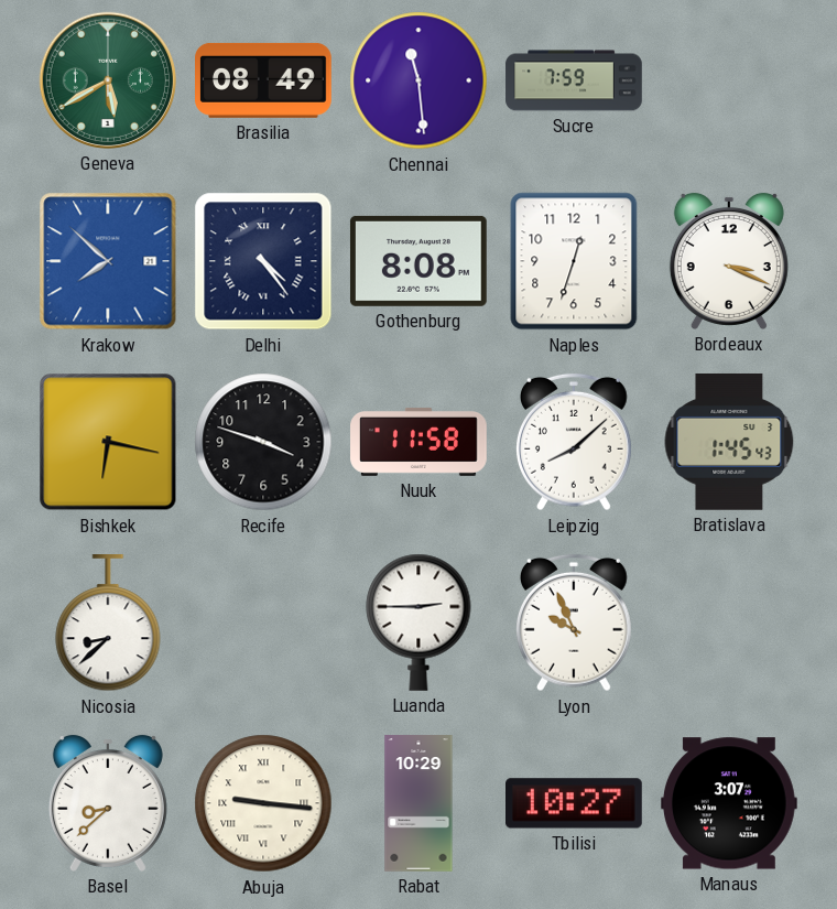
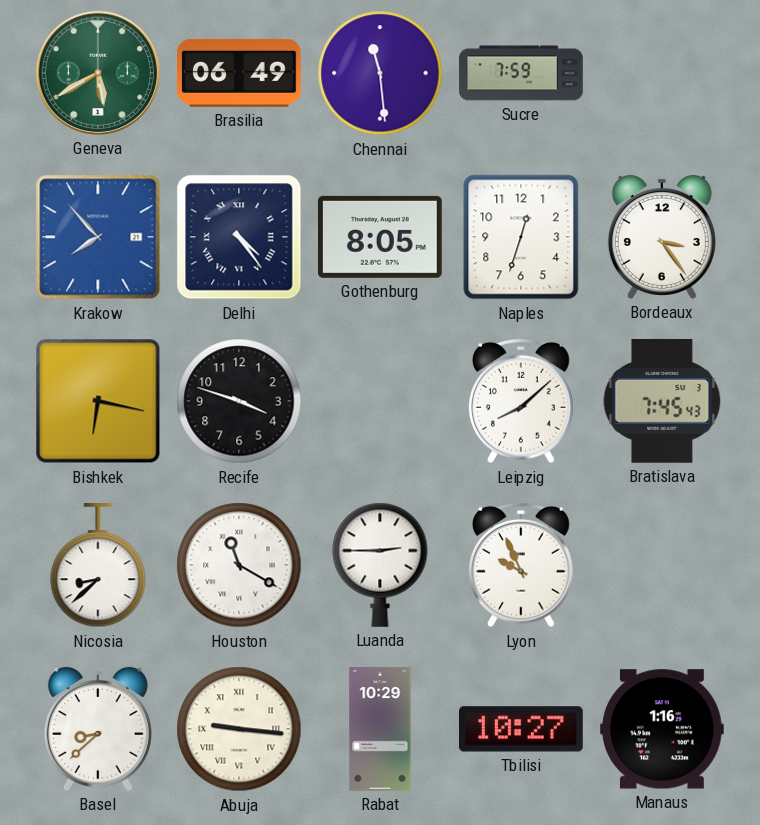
Brasilia: 08:49 -> 06:49 (240, 73)
Krakow: 7:52 -> 7:53 (98, 237)
Gothenburg: 8:08 -> 8:05 (380, 237)
Bordeaux: 3:19 -> 3:24 (662, 237)
Nuuk: 11:58 -> none (418, 442)
Bratislava: 1:45 -> 7:45 (662, 401)
Houston: none -> 11:20 (239, 565)
Manaus: 3:07 -> 1:16 (663, 729)
